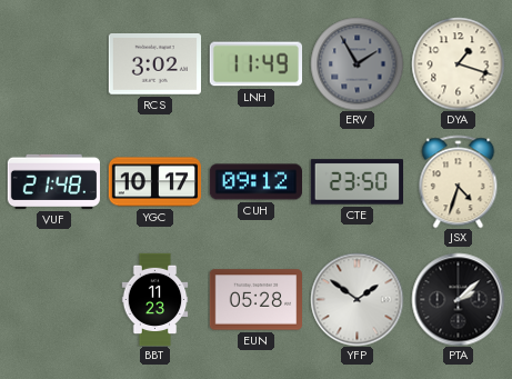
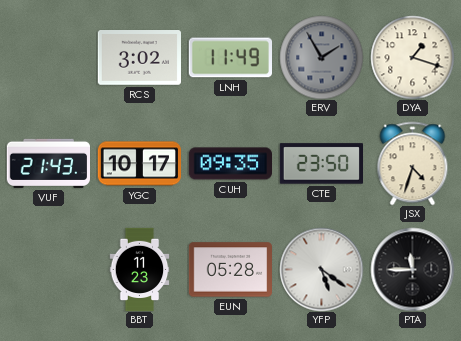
VUF: 21:48 -> 21:43 (48, 163)
CUH: 09:12 -> 09:35 (230, 164)
YFP: 1:51 -> 5:21 (321, 269)
PTA: 2:08 -> 11:45 (412, 269)
